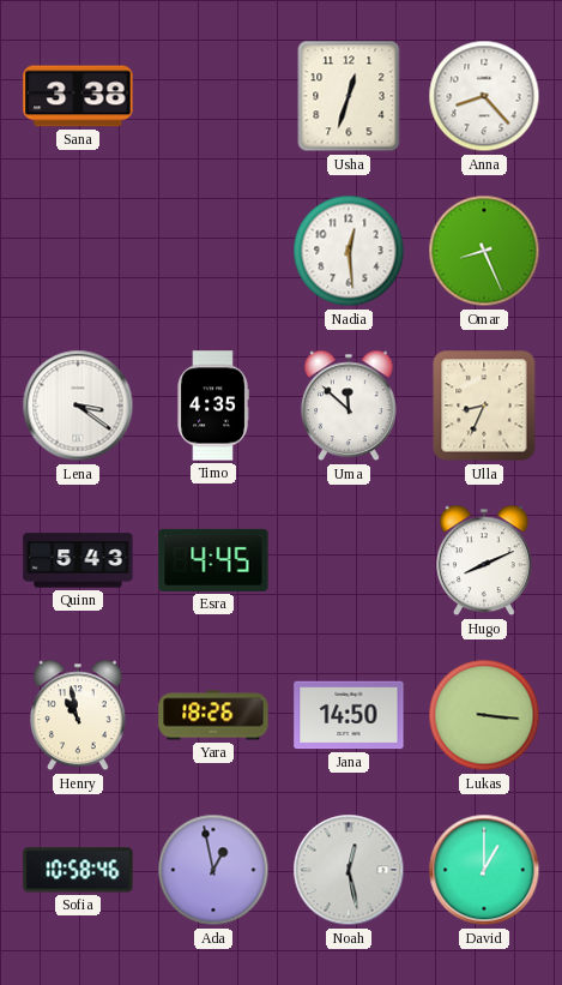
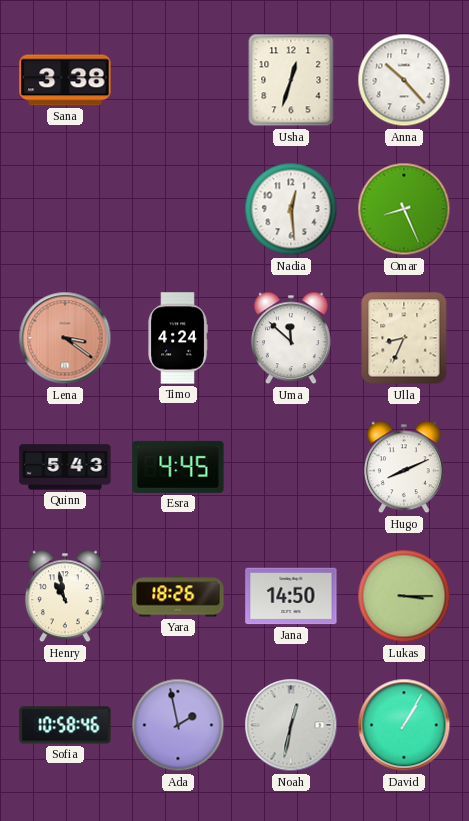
Anna: 8:23 -> 10:23 (404, 80)
Lena dial: white -> salmon (65, 338)
Timo: 4:35 -> 4:24 (178, 338)
Lukas: 3:16 -> 3:15 (404, 596)
Ada: 12:58 -> 1:58 (178, 725)
Noah: 12:28 -> 12:32 (291, 725)
David: 1:00 -> 1:05 (404, 725)
